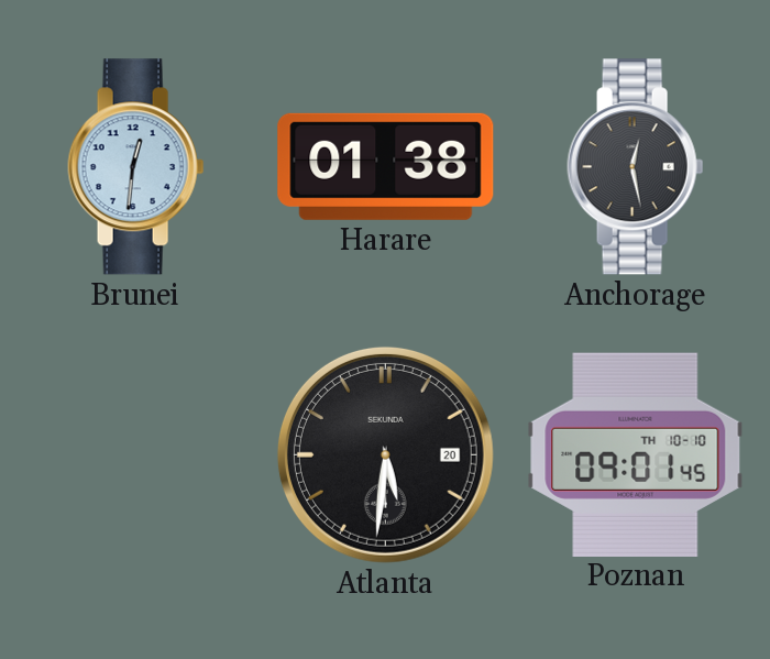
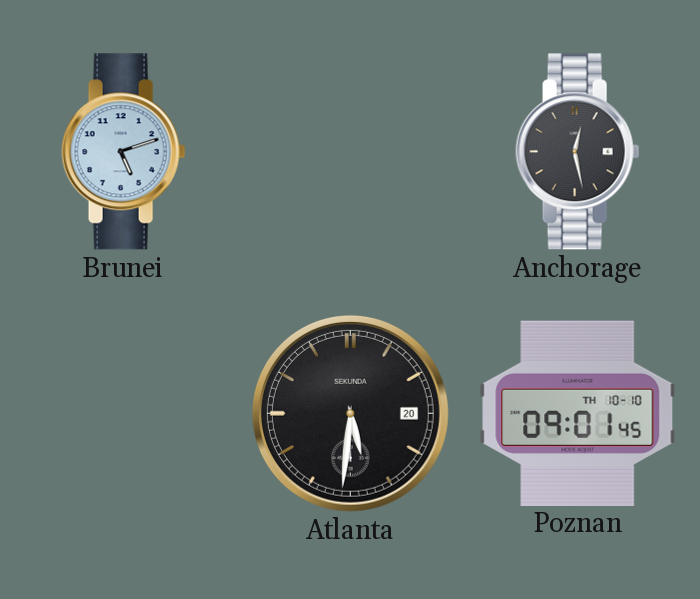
Brunei: 12:31 -> 5:12 (124, 152)
Harare: 01:38 -> none (386, 166)
